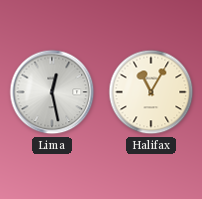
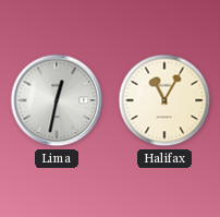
Lima: 12:28 -> 12:32 (57, 100)
